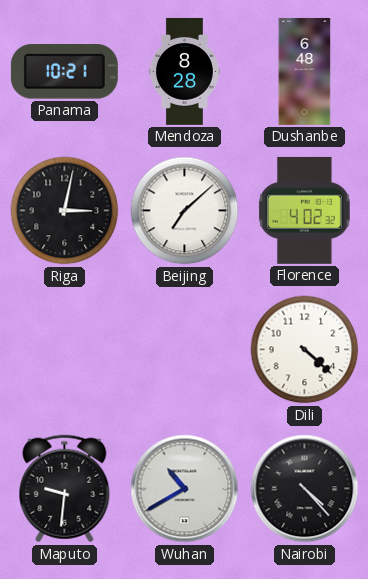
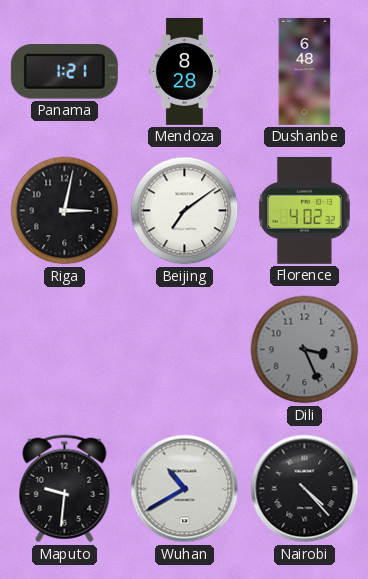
Panama: 10:21 -> 1:21 (64, 72)
Beijing: 7:08 -> 7:09 (185, 211)
Dili: 4:22 -> 3:26 (305, 350)
Dili dial: white -> grey (305, 350)
